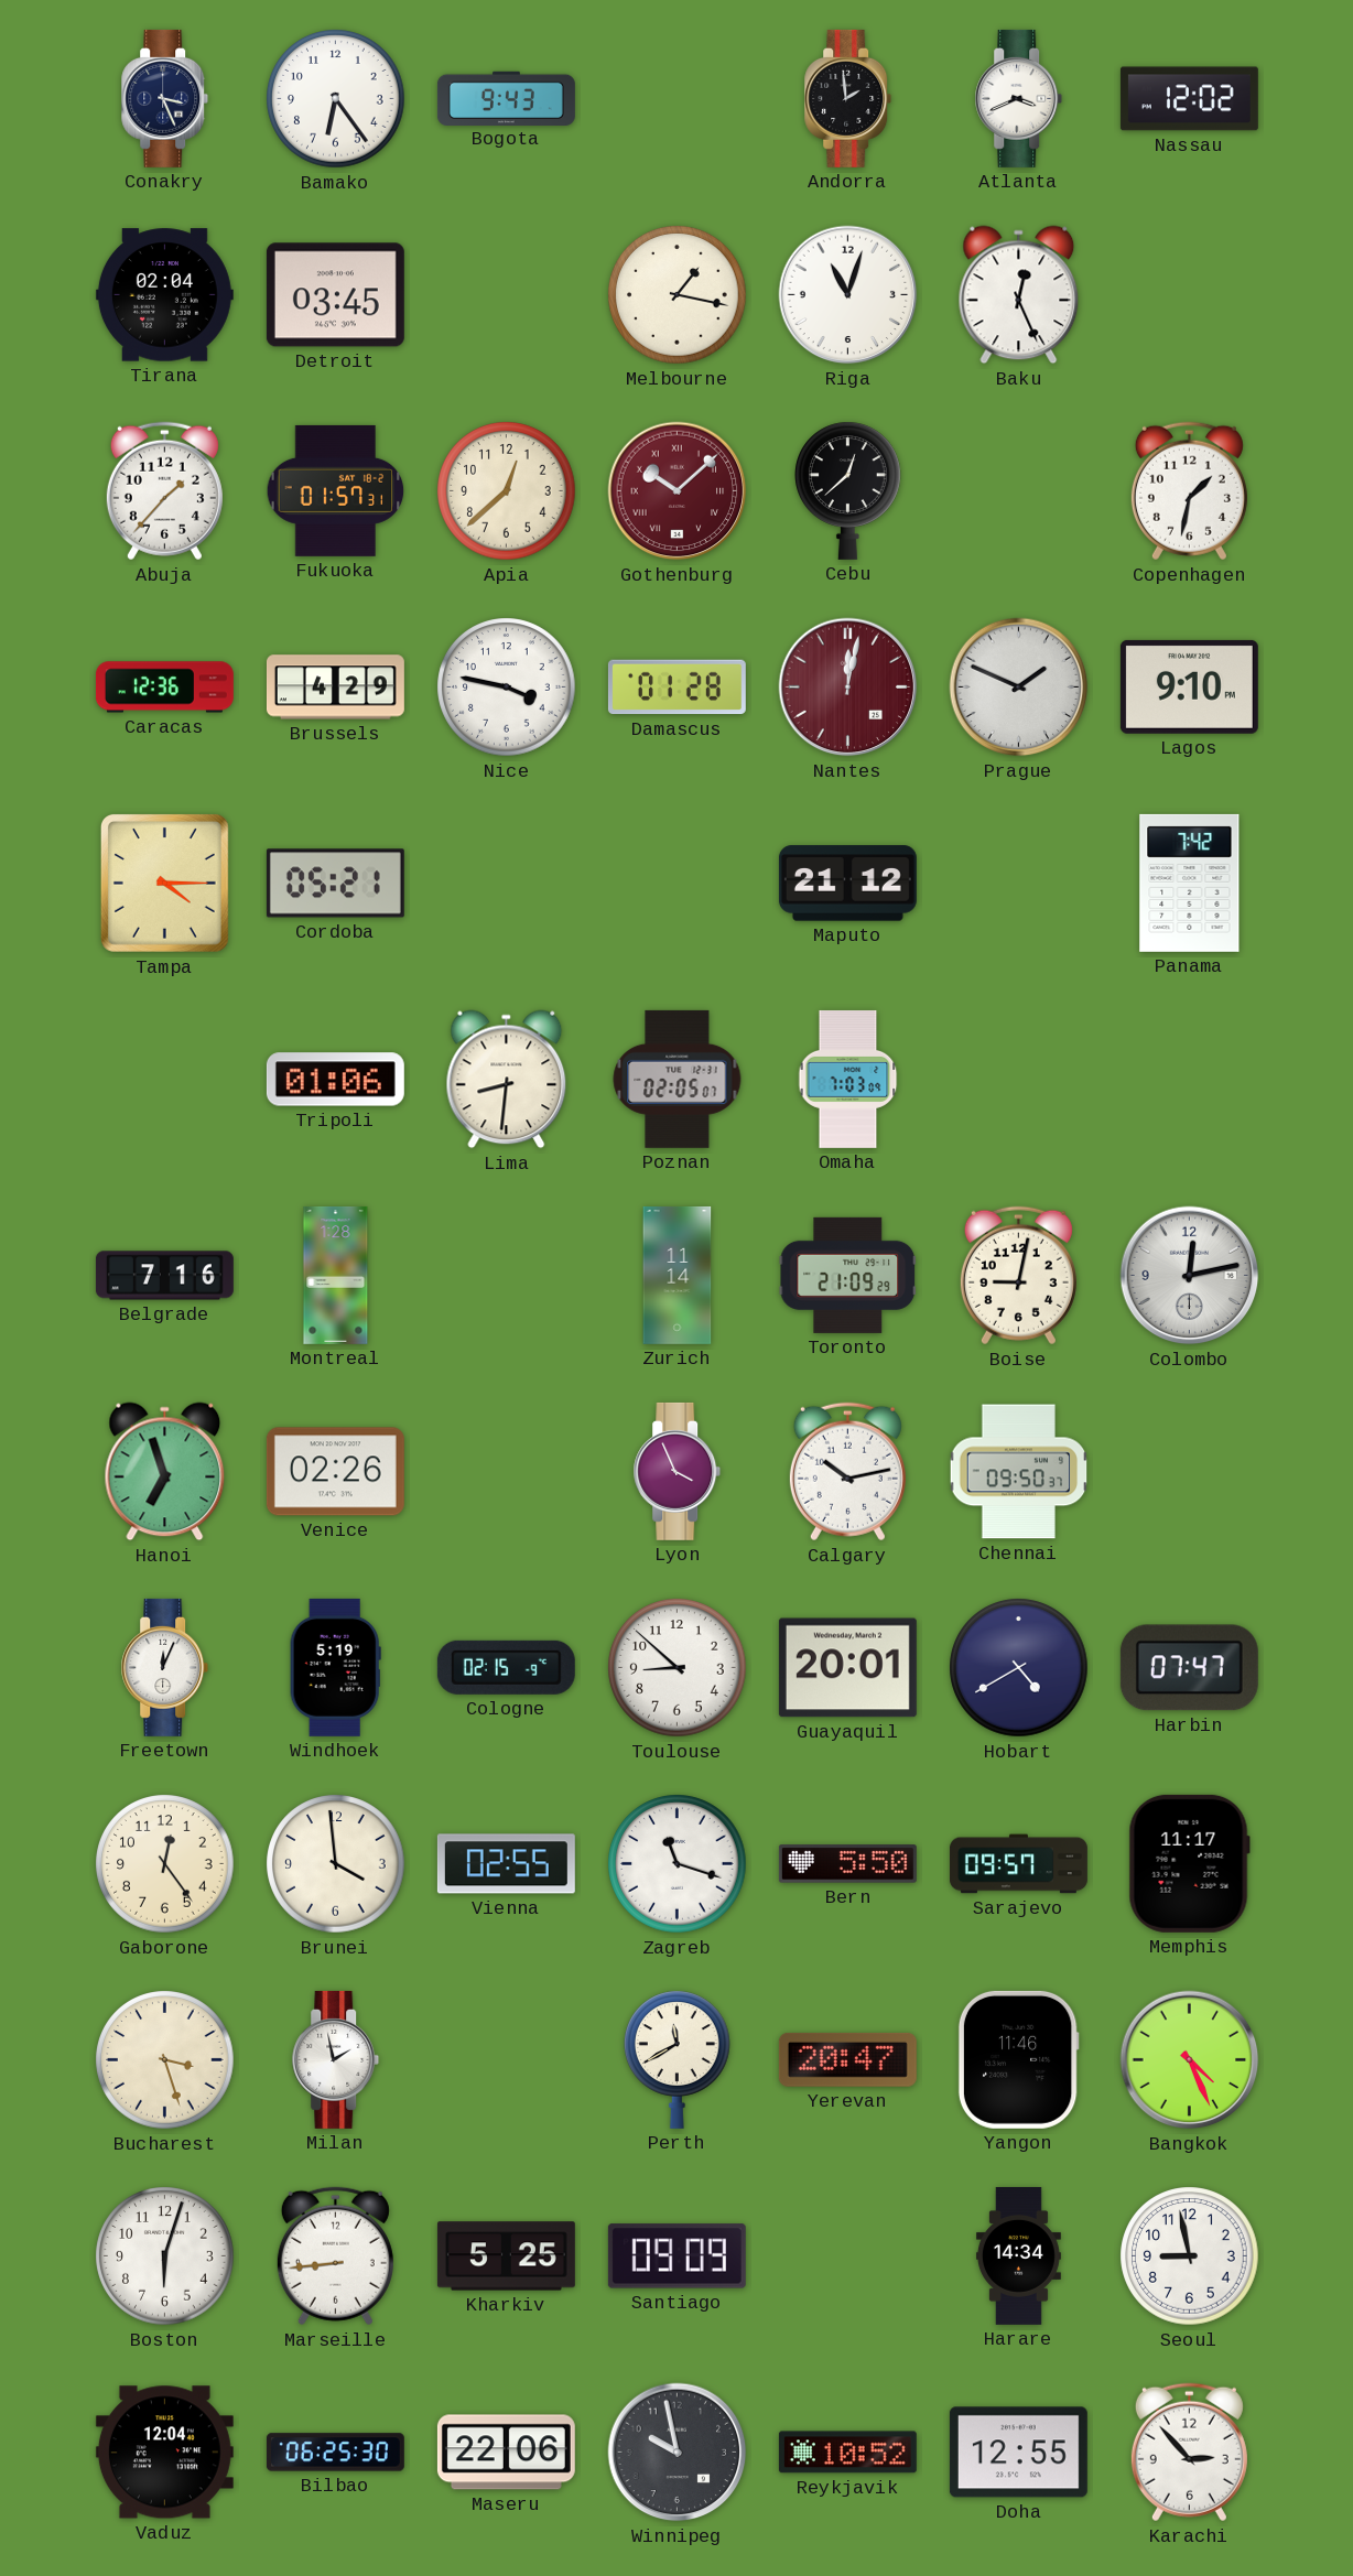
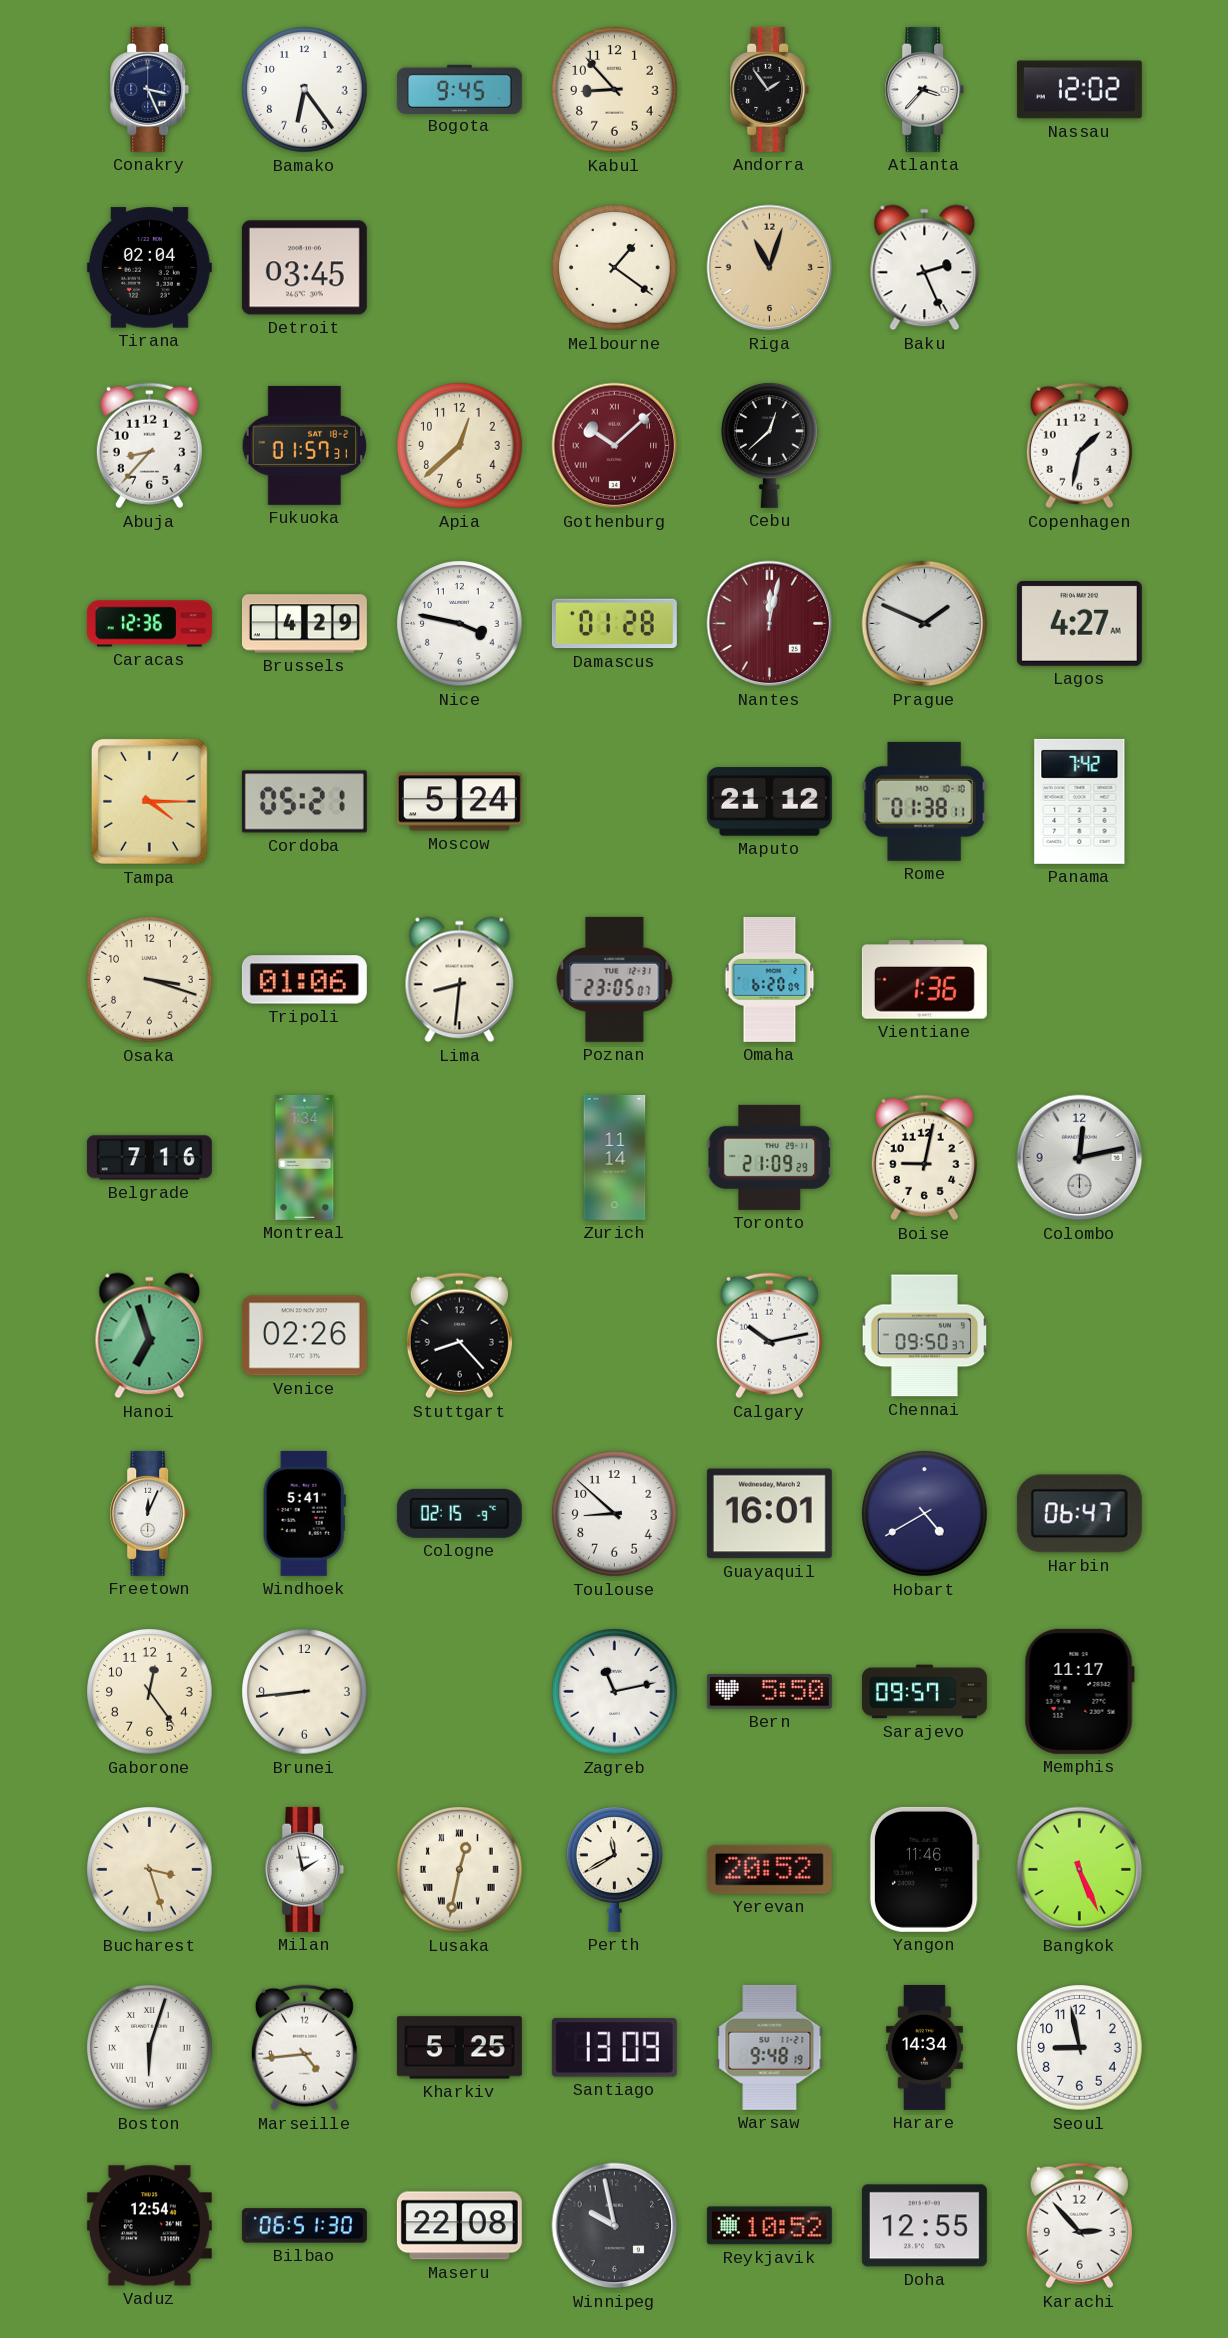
Bogota: 9:43 -> 9:45 (459, 89)
Kabul: none -> 8:53 (615, 90)
Andorra: 1:59 -> 1:54 (770, 89)
Atlanta: 3:41 -> 3:37 (925, 89)
Melbourne: 1:17 -> 1:21 (615, 268)
Riga dial: white -> champagne (770, 268)
Baku: 12:26 -> 2:26 (925, 268)
Abuja: 1:37 -> 8:37 (149, 446)
Lagos: 9:10 -> 4:27 (1079, 623)
Moscow: none -> 5:24 (459, 802)
Rome: none -> 01:38 (924, 801)
Osaka: none -> 3:18 (150, 980)
Poznan: 02:05 -> 23:05 (615, 979)
Omaha: 7:03 -> 6:20 (770, 979)
Vientiane: none -> 1:36 (924, 980)
Montreal: 1:28 -> 1:34 (305, 1157)
Stuttgart: none -> 8:23 (459, 1336)
Lyon: 3:56 -> none (678, 1471)
Windhoek: 5:19 -> 5:41 (304, 1513)
Guayaquil: 20:01 -> 16:01 (769, 1514)
Harbin: 07:47 -> 06:47 (1079, 1514)
Brunei: 3:59 -> 8:44 (305, 1692)
Vienna: 02:55 -> none (506, 1864)
Zagreb: 11:18 -> 11:13 (615, 1692)
Lusaka: none -> 12:32 (460, 1870)
Yerevan: 20:47 -> 20:52 (769, 1869)
Bangkok: 4:26 -> 5:26 (1080, 1870)
Boston numerals: Arabic -> Roman (150, 2048)
Marseille: 8:44 -> 4:44 (304, 2048)
Santiago: 09:09 -> 13:09 (614, 2048)
Warsaw: none -> 9:48 (770, 2047)
Vaduz: 12:04 -> 12:54 (149, 2226)
Bilbao: 06:25 -> 06:51 (304, 2226)
Maseru: 22:06 -> 22:08 (459, 2226)
